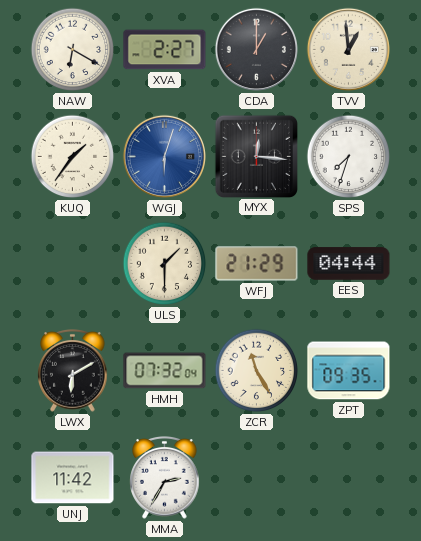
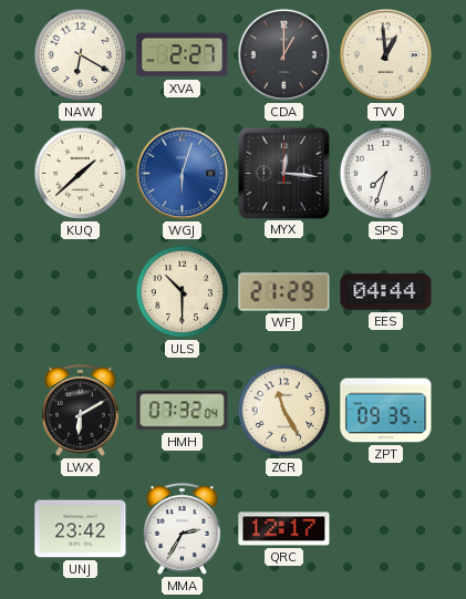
KUQ: 1:36 -> 1:38 (81, 174)
ULS: 1:30 -> 10:30 (183, 292)
UNJ: 11:42 -> 23:42 (81, 529)
QRC: none -> 12:17 (284, 529)
